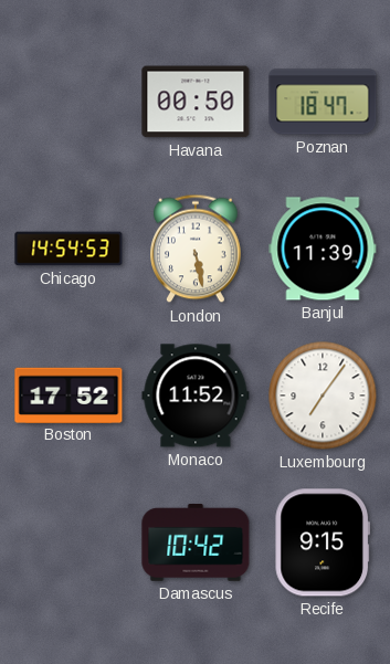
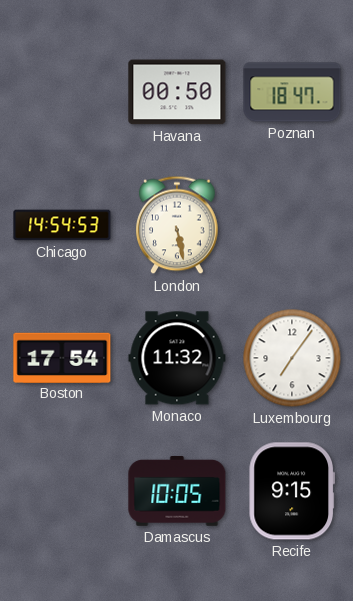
Banjul: 11:39 -> none (323, 249)
Boston: 17:52 -> 17:54 (62, 357)
Monaco: 11:52 -> 11:32 (177, 358)
Damascus: 10:42 -> 10:05 (177, 491)
